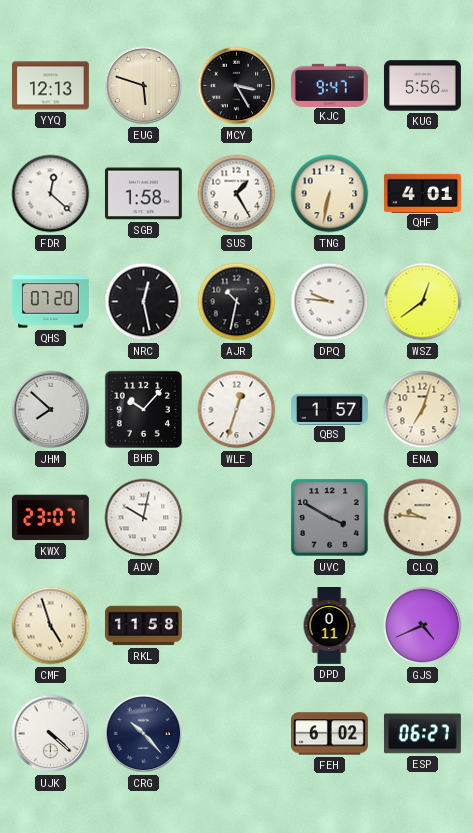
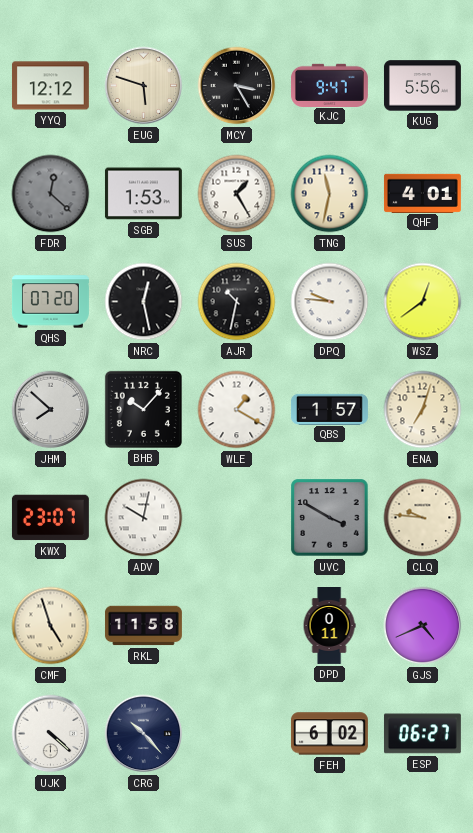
YYQ: 12:13 -> 12:12 (50, 86)
FDR dial: white -> grey (51, 194)
SGB: 1:58 -> 1:53 (143, 194)
TNG: 6:32 -> 11:32 (330, 194)
WLE: 12:33 -> 1:20 (237, 410)
